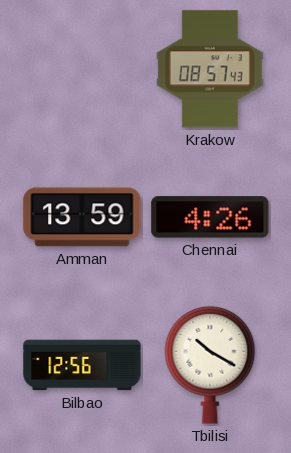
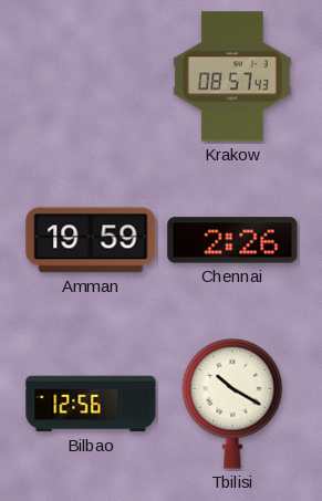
Amman: 13:59 -> 19:59 (91, 240)
Chennai: 4:26 -> 2:26 (232, 240)
